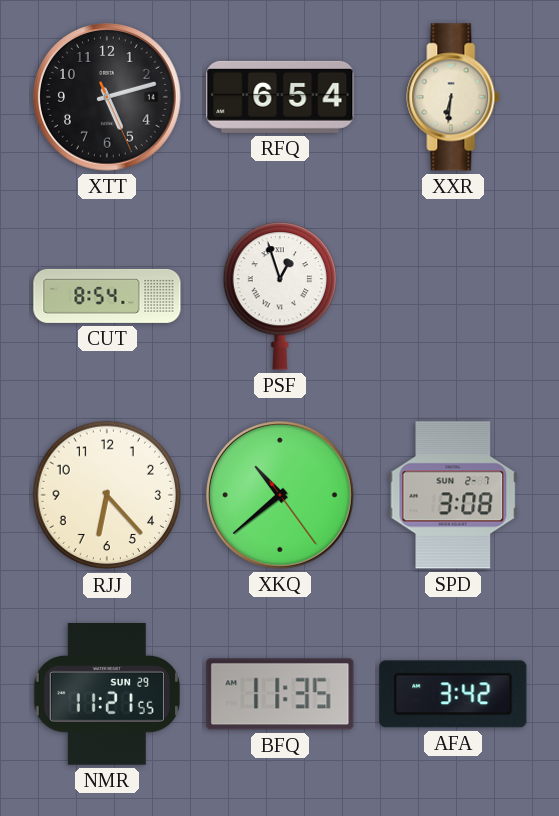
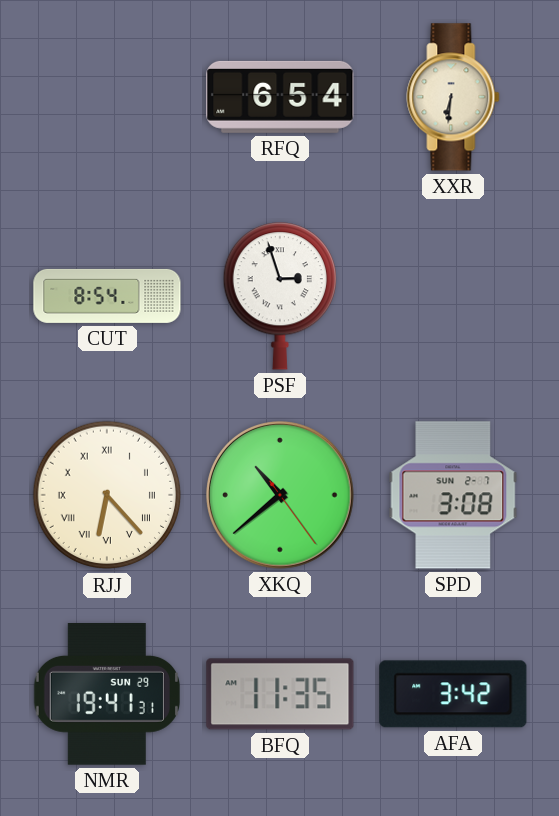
XTT: 5:12 -> none (108, 98)
PSF: 12:57 -> 2:57 (280, 296)
RJJ numerals: Arabic -> Roman (107, 495)
NMR: 11:21 -> 19:41 (107, 695)
